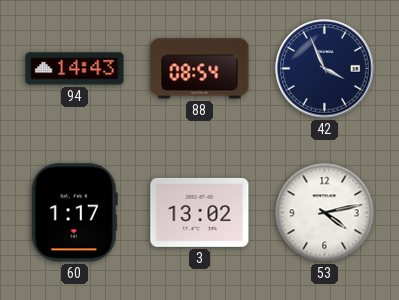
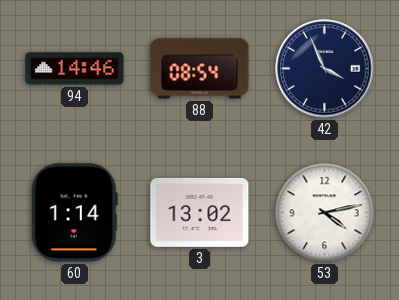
94: 14:43 -> 14:46 (75, 69)
60: 1:17 -> 1:14 (74, 213)
